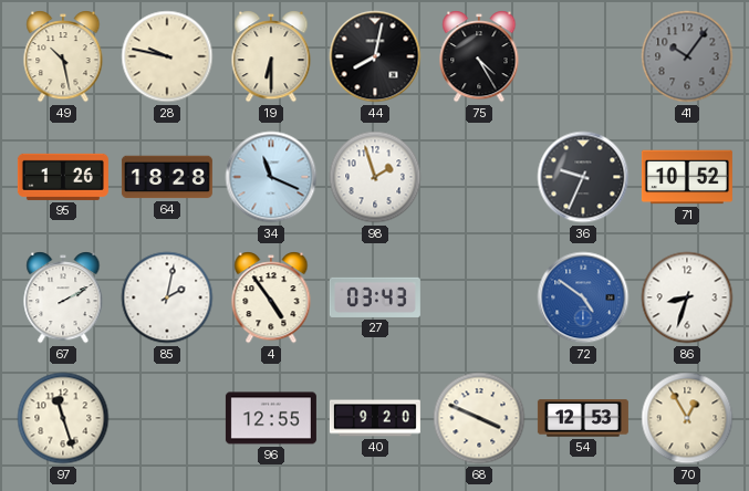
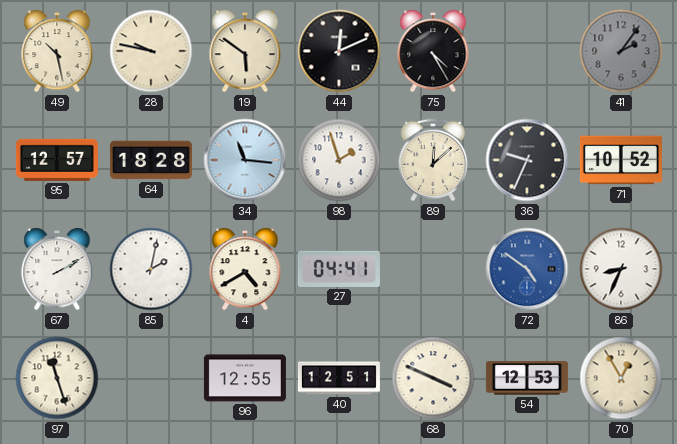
19: 6:30 -> 5:51 (245, 52)
44: 8:02 -> 12:11 (339, 51)
41: 10:06 -> 2:06 (621, 51)
95: 1:26 -> 12:57 (57, 160)
34: 11:19 -> 11:16 (245, 160)
89: none -> 12:08 (433, 160)
4: 4:54 -> 4:40 (245, 270)
27: 03:43 -> 04:41 (339, 269)
86: 8:33 -> 8:34 (621, 269)
40: 9:20 -> 12:51 (339, 378)
